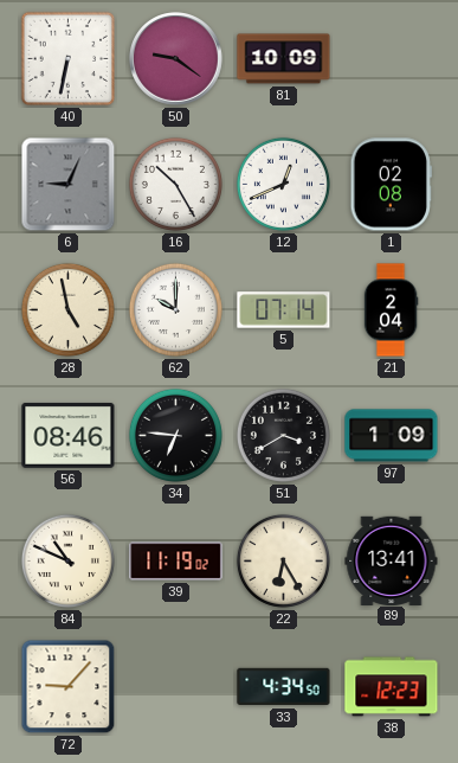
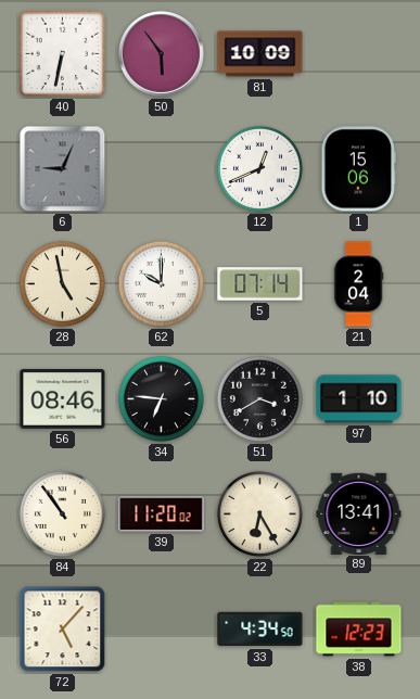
50: 9:21 -> 5:54 (162, 54)
16: 10:25 -> none (175, 184)
1: 02:08 -> 15:06 (358, 169)
97: 1:09 -> 1:10 (359, 399)
84: 10:49 -> 10:54 (62, 513)
39: 11:19 -> 11:20 (162, 514)
72: 9:07 -> 5:07 (63, 630)
